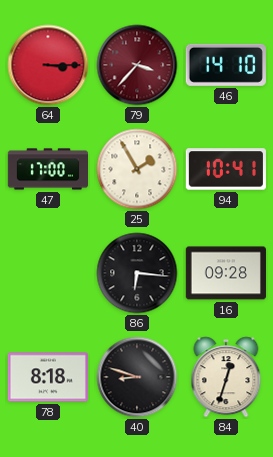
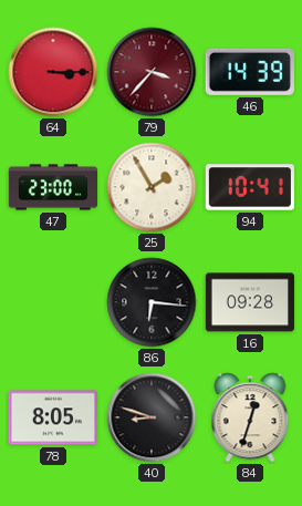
46: 14:10 -> 14:39 (250, 72)
47: 17:00 -> 23:00 (52, 187)
78: 8:18 -> 8:05 (53, 417)
